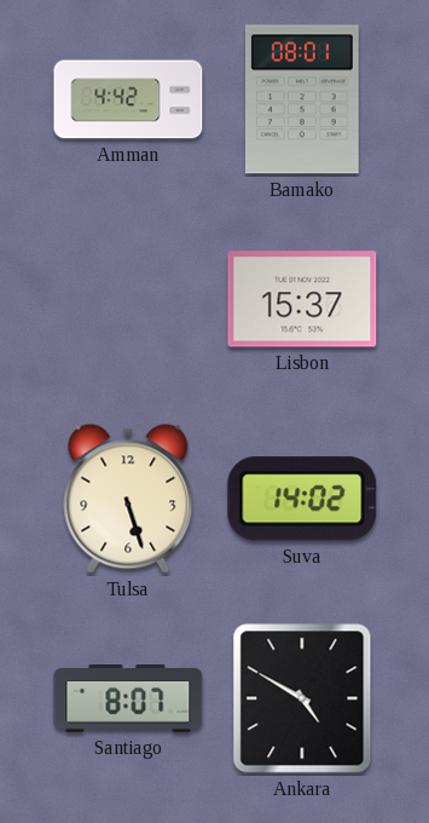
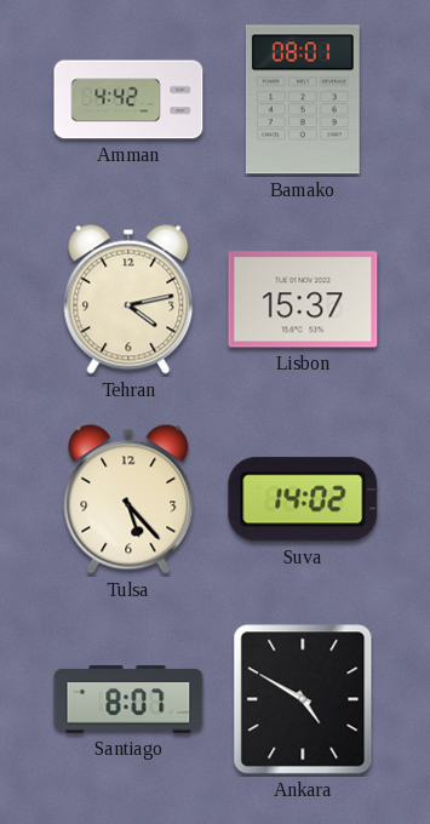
Tehran: none -> 4:13 (128, 299)
Tulsa: 5:27 -> 5:23 (128, 499)
